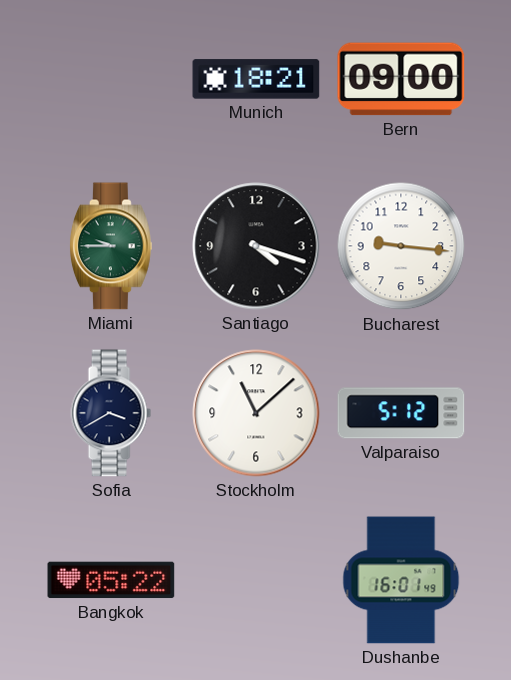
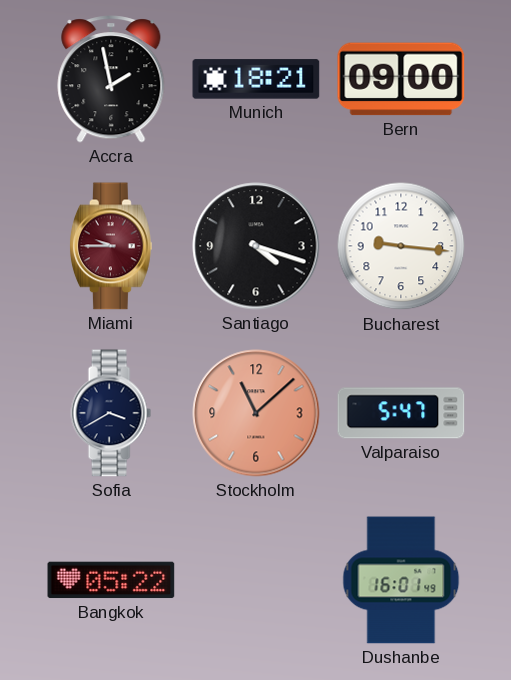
Accra: none -> 1:58 (111, 79)
Miami dial: green -> burgundy (111, 246)
Stockholm dial: white -> salmon (256, 413)
Valparaiso: 5:12 -> 5:47 (401, 413)
